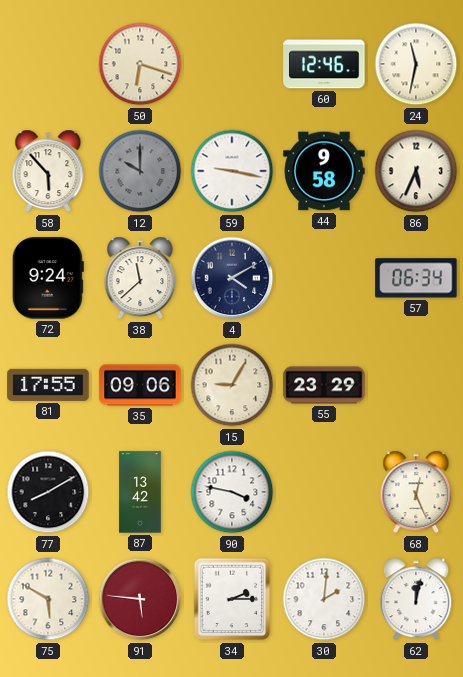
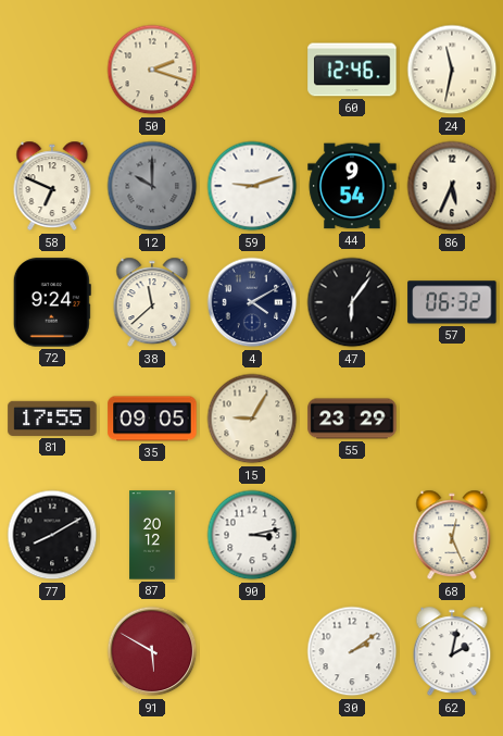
50: 6:18 -> 2:18 (152, 70)
58: 5:53 -> 6:49 (52, 186)
59: 9:17 -> 9:12 (252, 186)
44: 9:58 -> 9:54 (352, 186)
47: none -> 6:06 (352, 302)
57: 06:34 -> 06:32 (452, 302)
35: 09:06 -> 09:05 (152, 419)
87: 13:42 -> 20:12 (152, 535)
90: 3:47 -> 3:13 (252, 535)
75: 5:50 -> none (48, 599)
91: 5:46 -> 5:50 (152, 651)
34: 2:15 -> none (232, 599)
30: 2:01 -> 2:09 (352, 651)
62: 12:02 -> 2:02 (452, 651)
